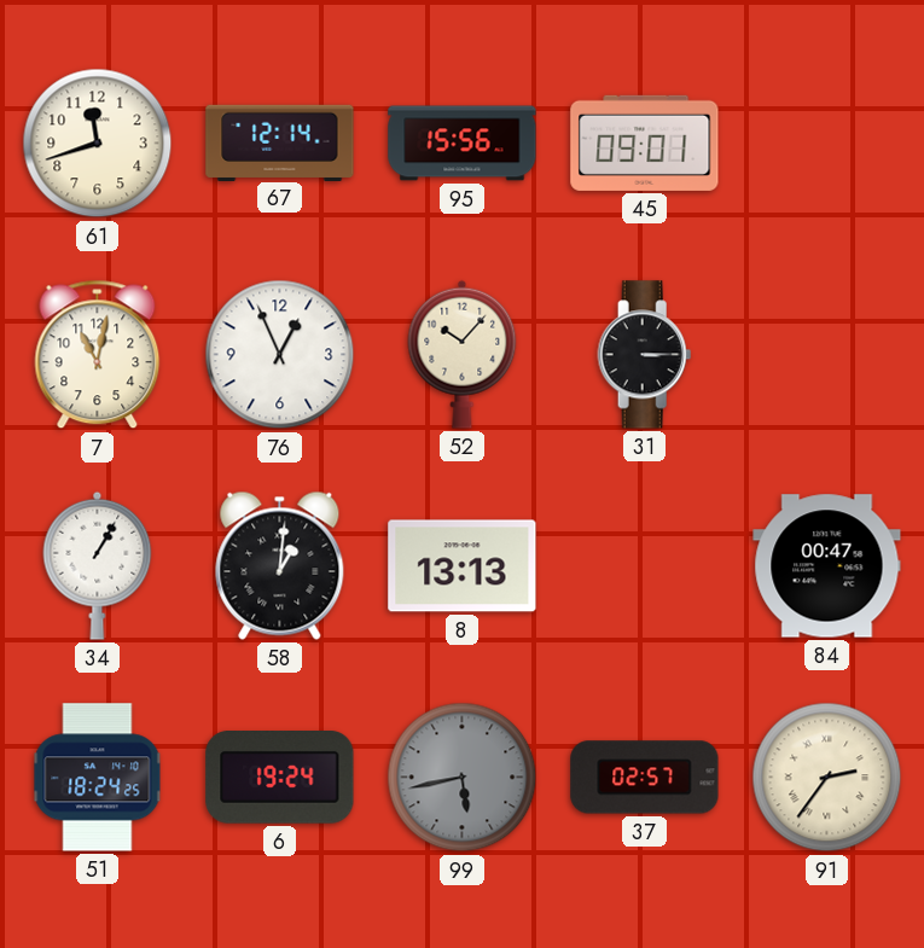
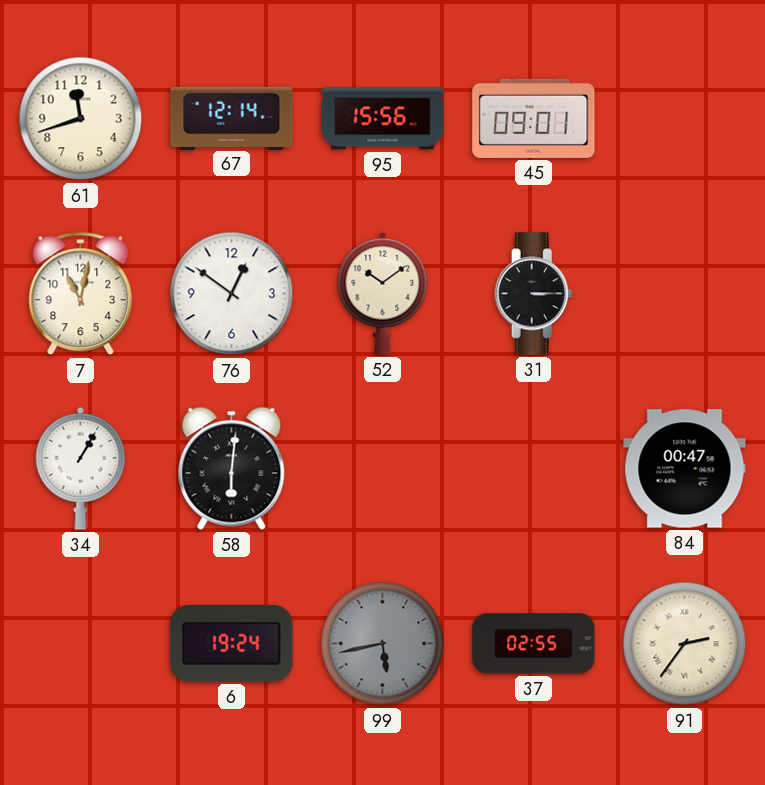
76: 12:56 -> 12:51 (232, 294)
52: 10:07 -> 10:09 (383, 293)
58: 1:01 -> 6:01 (232, 468)
8: 13:13 -> none (463, 566)
51: 18:24 -> none (98, 778)
37: 02:57 -> 02:55 (534, 644)
